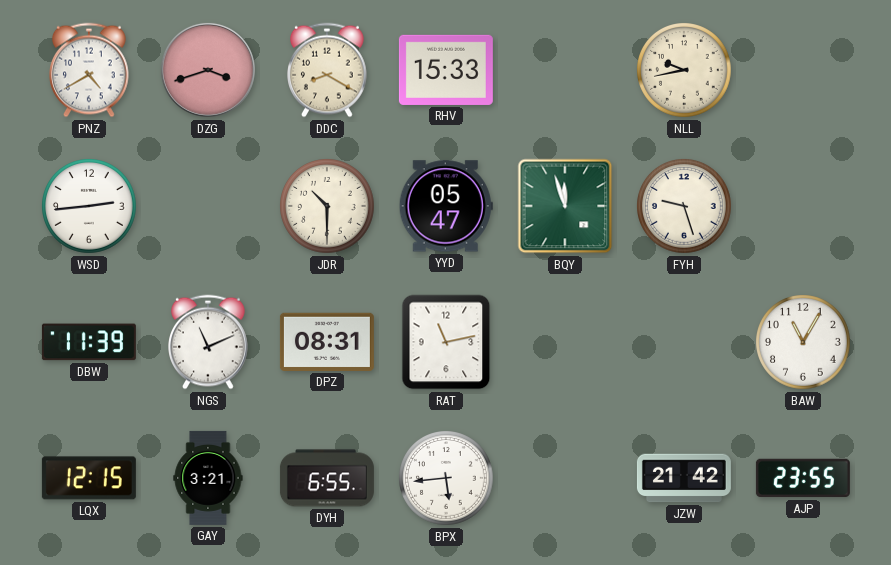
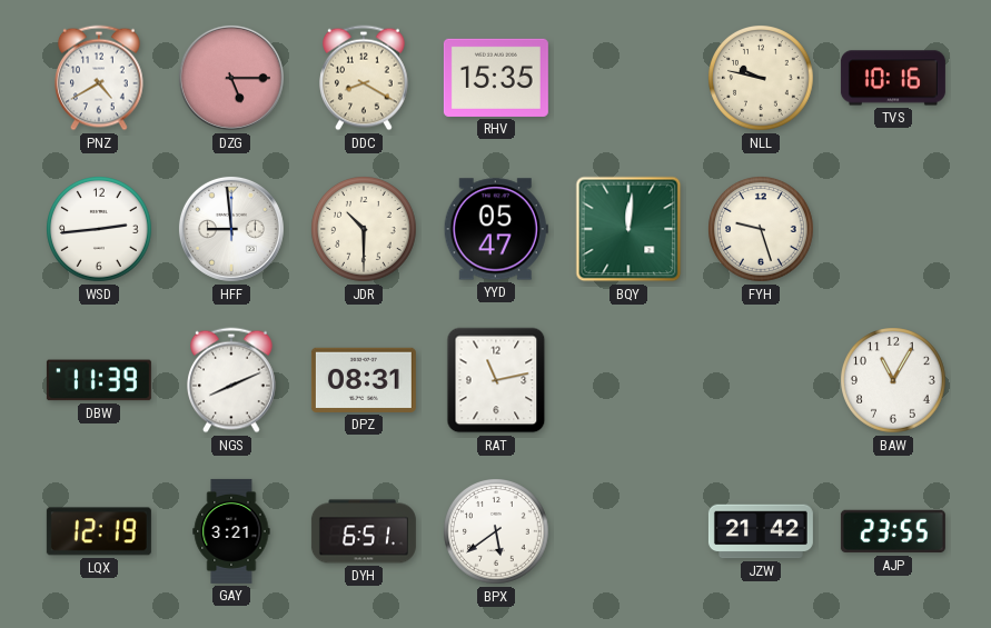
DZG: 3:42 -> 5:15 (231, 78)
RHV: 15:33 -> 15:35 (496, 78)
NLL: 9:43 -> 9:47 (762, 79)
TVS: none -> 10:16 (893, 78)
HFF: none -> 8:59 (231, 229)
BQY: 11:57 -> 12:01 (628, 229)
NGS: 11:11 -> 8:11 (232, 380)
LQX: 12:15 -> 12:19 (99, 531)
DYH: 6:55 -> 6:51 (364, 531)
BPX: 5:44 -> 5:39 (497, 532)
